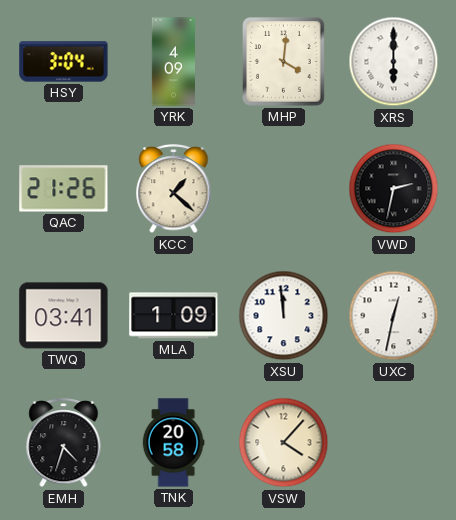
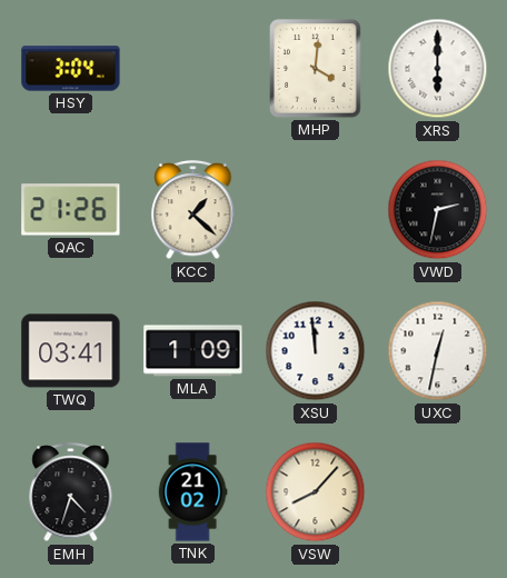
YRK: 4:09 -> none (173, 62)
TNK: 20:58 -> 21:02 (192, 492)
VSW: 4:07 -> 8:07 (316, 492)
